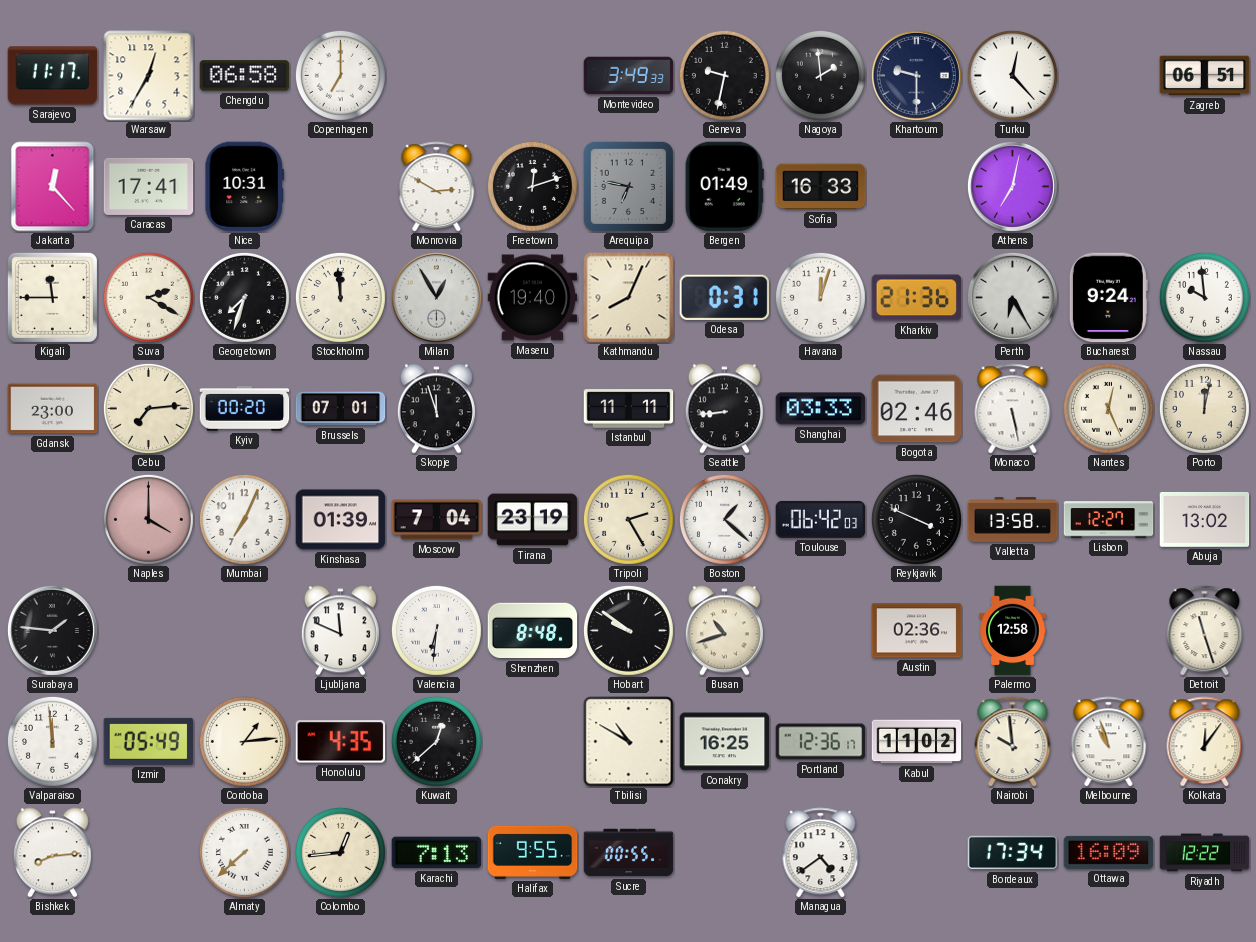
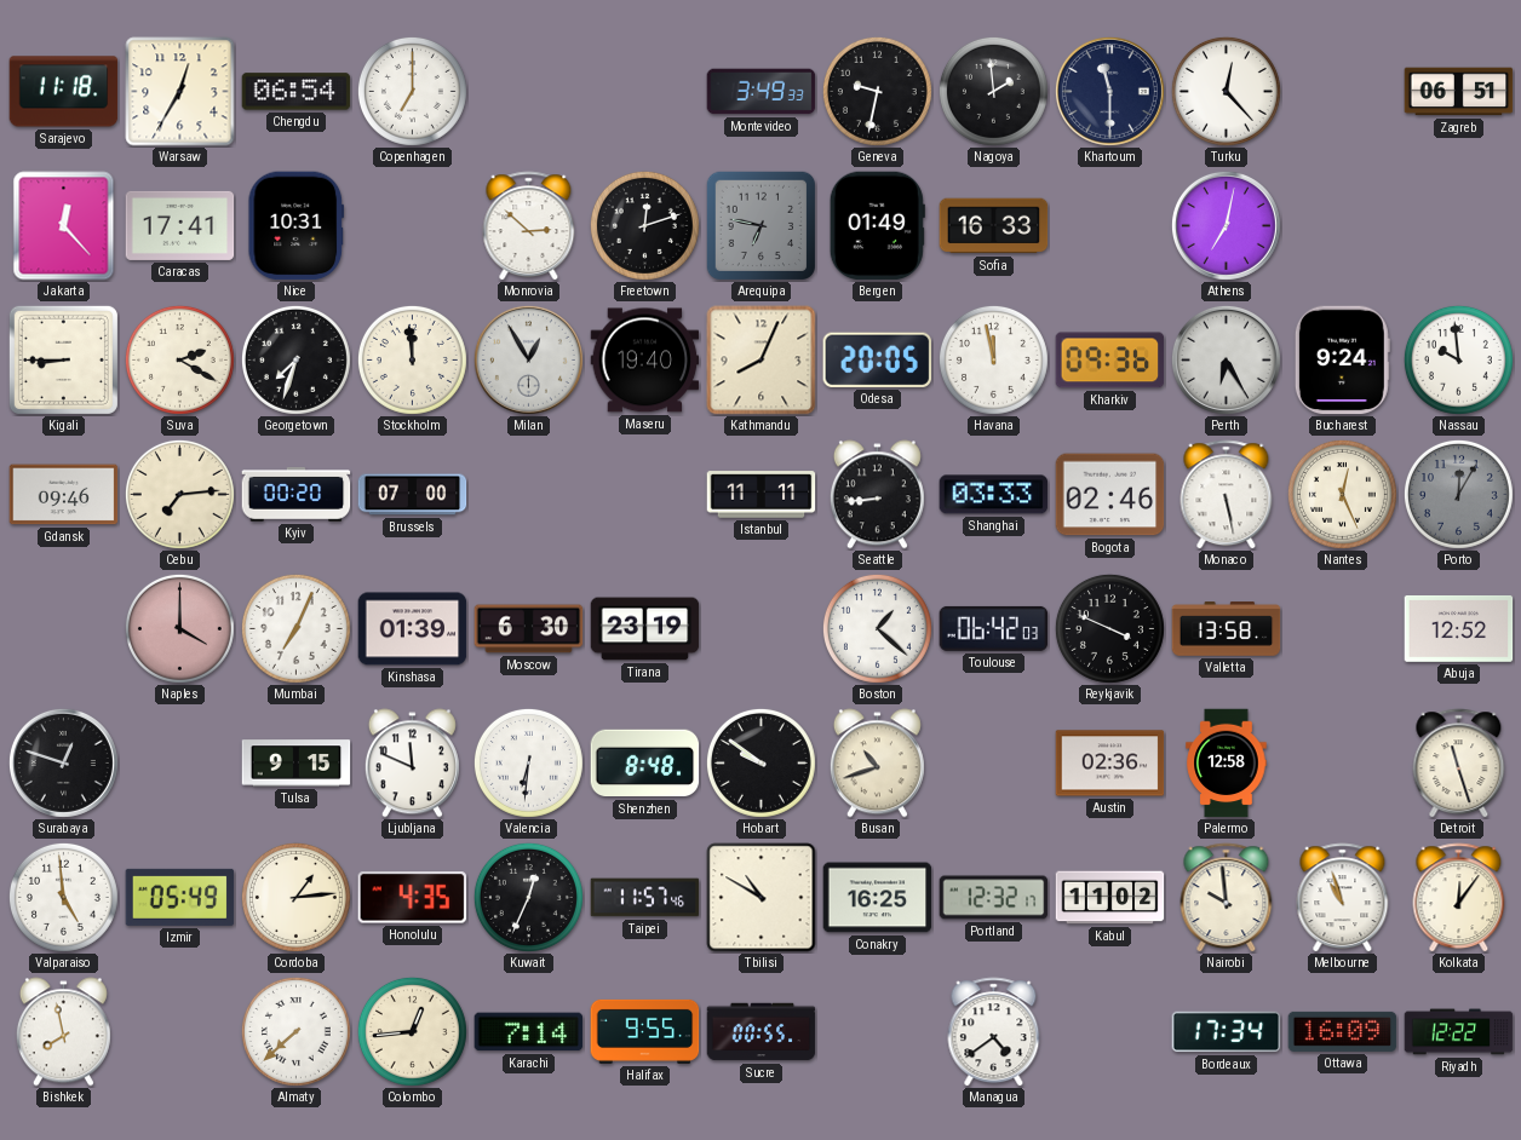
Sarajevo: 11:17 -> 11:18 (64, 92)
Chengdu: 06:58 -> 06:54 (297, 92)
Khartoum: 9:30 -> 11:30 (1109, 91)
Monrovia: 2:50 -> 2:52 (529, 226)
Kigali: 11:45 -> 8:45 (63, 359)
Odesa: 0:31 -> 20:05 (877, 359)
Havana: 12:03 -> 11:58 (993, 359)
Kharkiv: 21:36 -> 09:36 (1110, 361)
Gdansk: 23:00 -> 09:46 (64, 495)
Brussels: 07:01 -> 07:00 (413, 495)
Skopje: 11:57 -> none (436, 409)
Porto: 12:02 -> 12:05 (1458, 494)
Porto dial: cream -> grey (1458, 494)
Moscow: 7:04 -> 6:30 (529, 629)
Tripoli: 2:25 -> none (628, 519)
Lisbon: 12:27 -> none (1109, 520)
Abuja: 13:02 -> 12:52 (1459, 628)
Surabaya: 1:46 -> 12:48 (63, 762)
Tulsa: none -> 9:15 (297, 764)
Valparaiso: 11:59 -> 4:59 (63, 897)
Kuwait: 12:38 -> 12:34 (528, 897)
Taipei: none -> 11:57 (645, 898)
Portland: 12:36 -> 12:32 (994, 898)
Bishkek: 8:14 -> 7:58 (63, 1032)
Karachi: 7:13 -> 7:14 (529, 1032)
